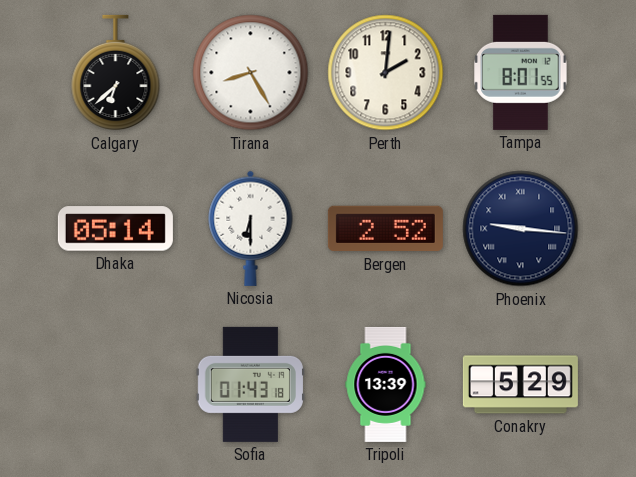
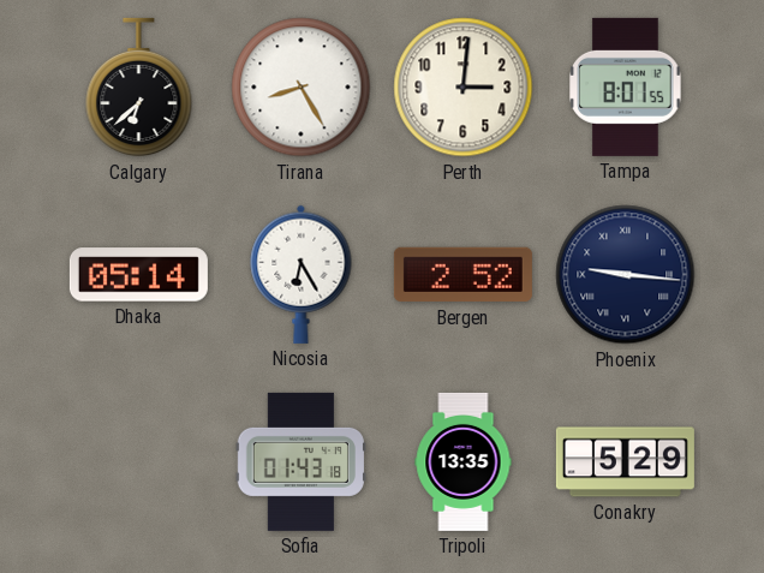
Perth: 2:01 -> 3:01 (464, 88)
Nicosia: 6:30 -> 6:25 (302, 274)
Tripoli: 13:39 -> 13:35 (464, 461)
